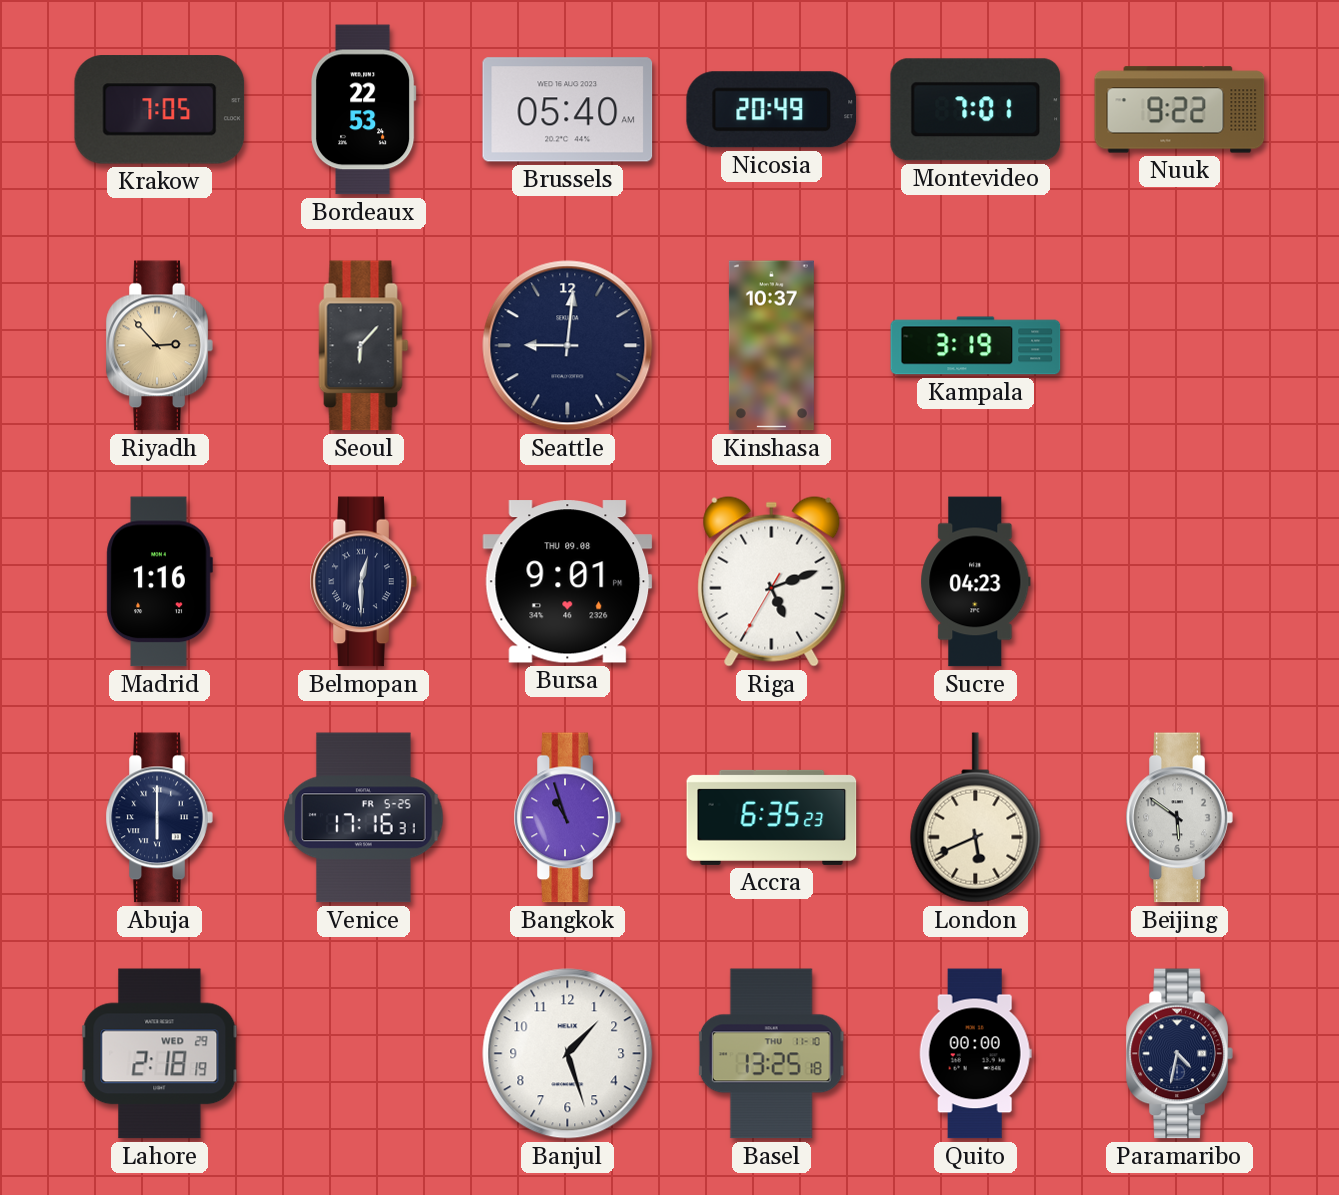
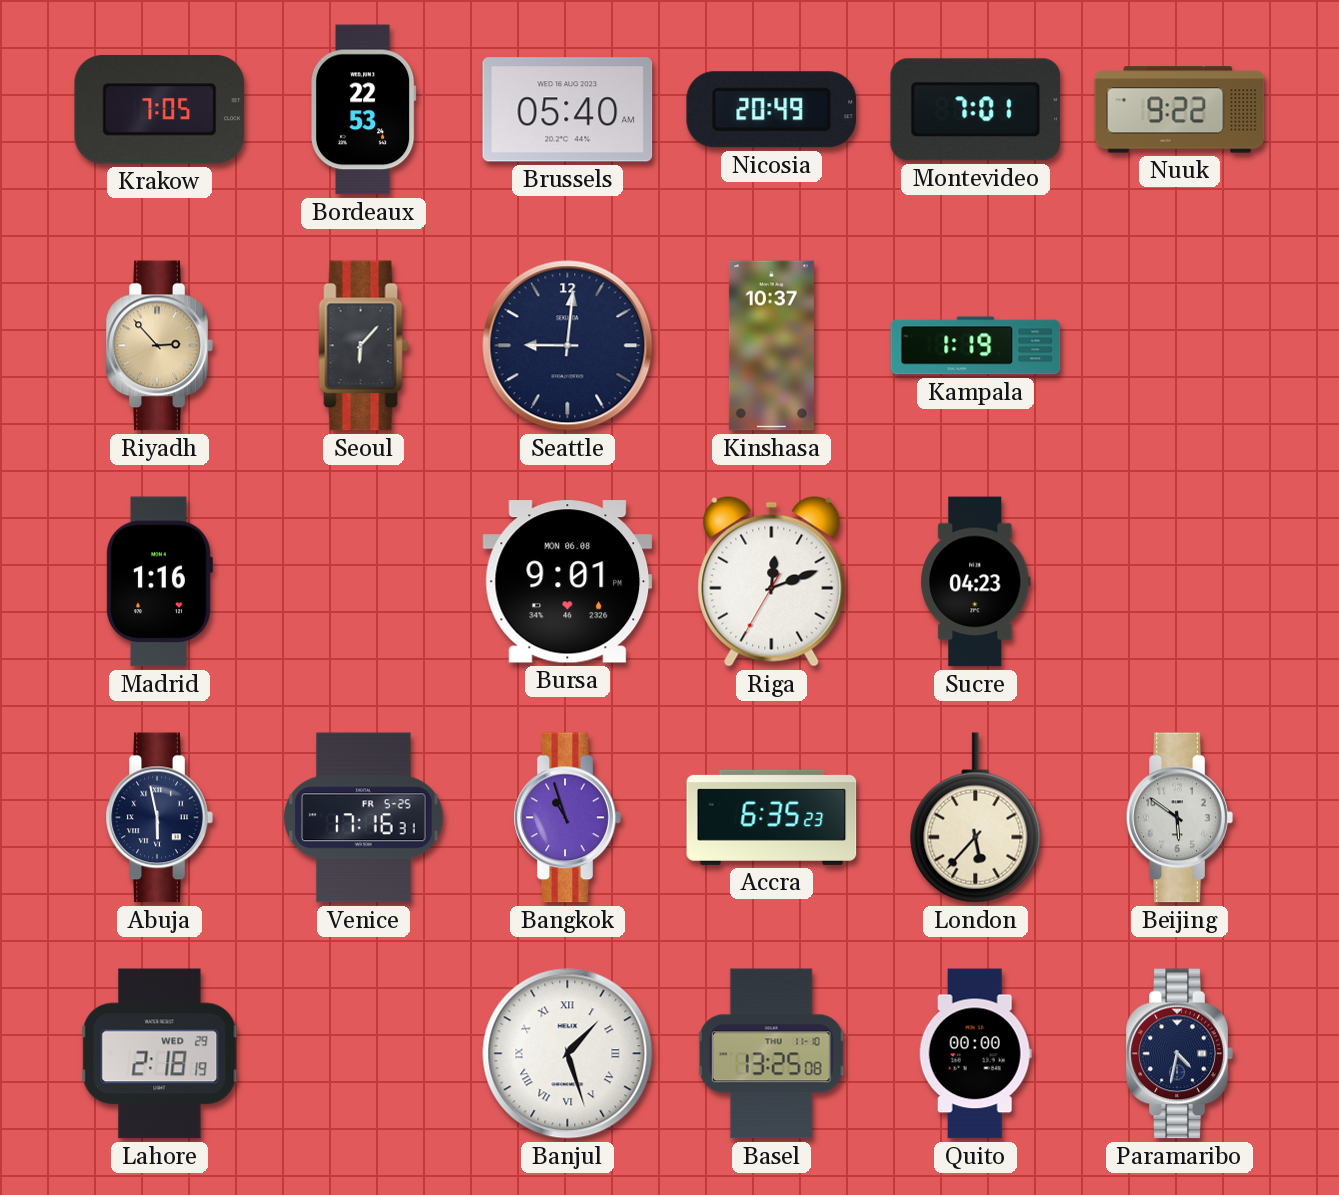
Kampala: 3:19 -> 1:19 (976, 346)
Belmopan: 12:30 -> none (363, 582)
Bursa date: THU 09.08 -> MON 06.08 (568, 582)
Riga: 5:11 -> 12:11 (772, 581)
Abuja: 6:00 -> 5:58 (159, 818)
London: 5:41 -> 5:37 (976, 818)
Banjul numerals: Arabic -> Roman (568, 1054)
Basel: 13:25:18 -> 13:25:08 (772, 1054)
